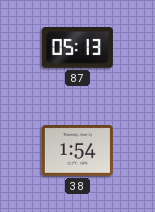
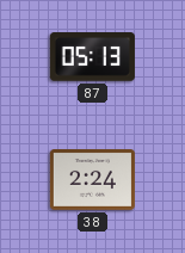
38: 1:54 -> 2:24 (92, 180)
